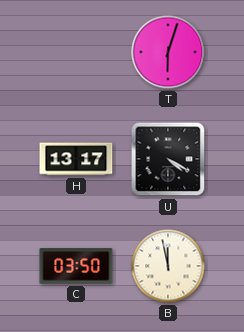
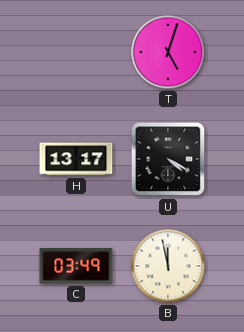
T: 6:03 -> 5:03 (168, 52)
C: 03:50 -> 03:49 (76, 266)
